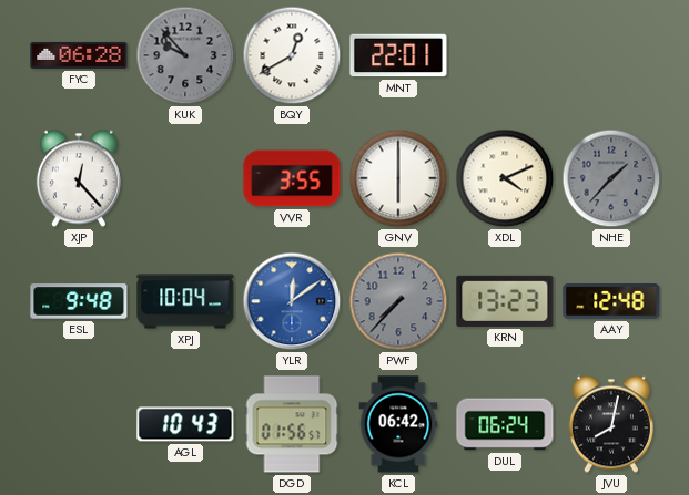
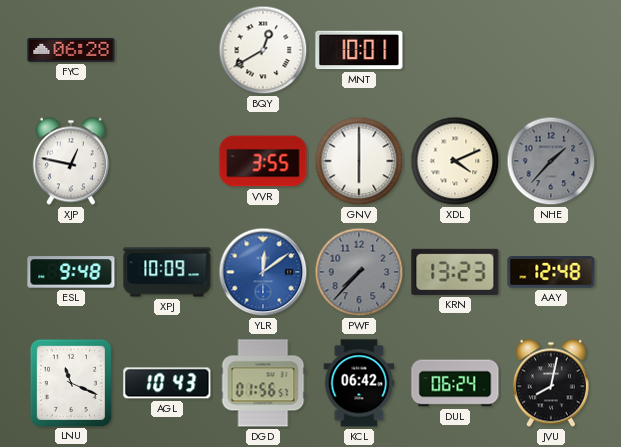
KUK: 9:53 -> none (185, 55)
MNT: 22:01 -> 10:01 (359, 50)
XJP: 12:23 -> 12:47 (71, 161)
XPJ: 10:04 -> 10:09 (167, 272)
LNU: none -> 11:19 (71, 382)
